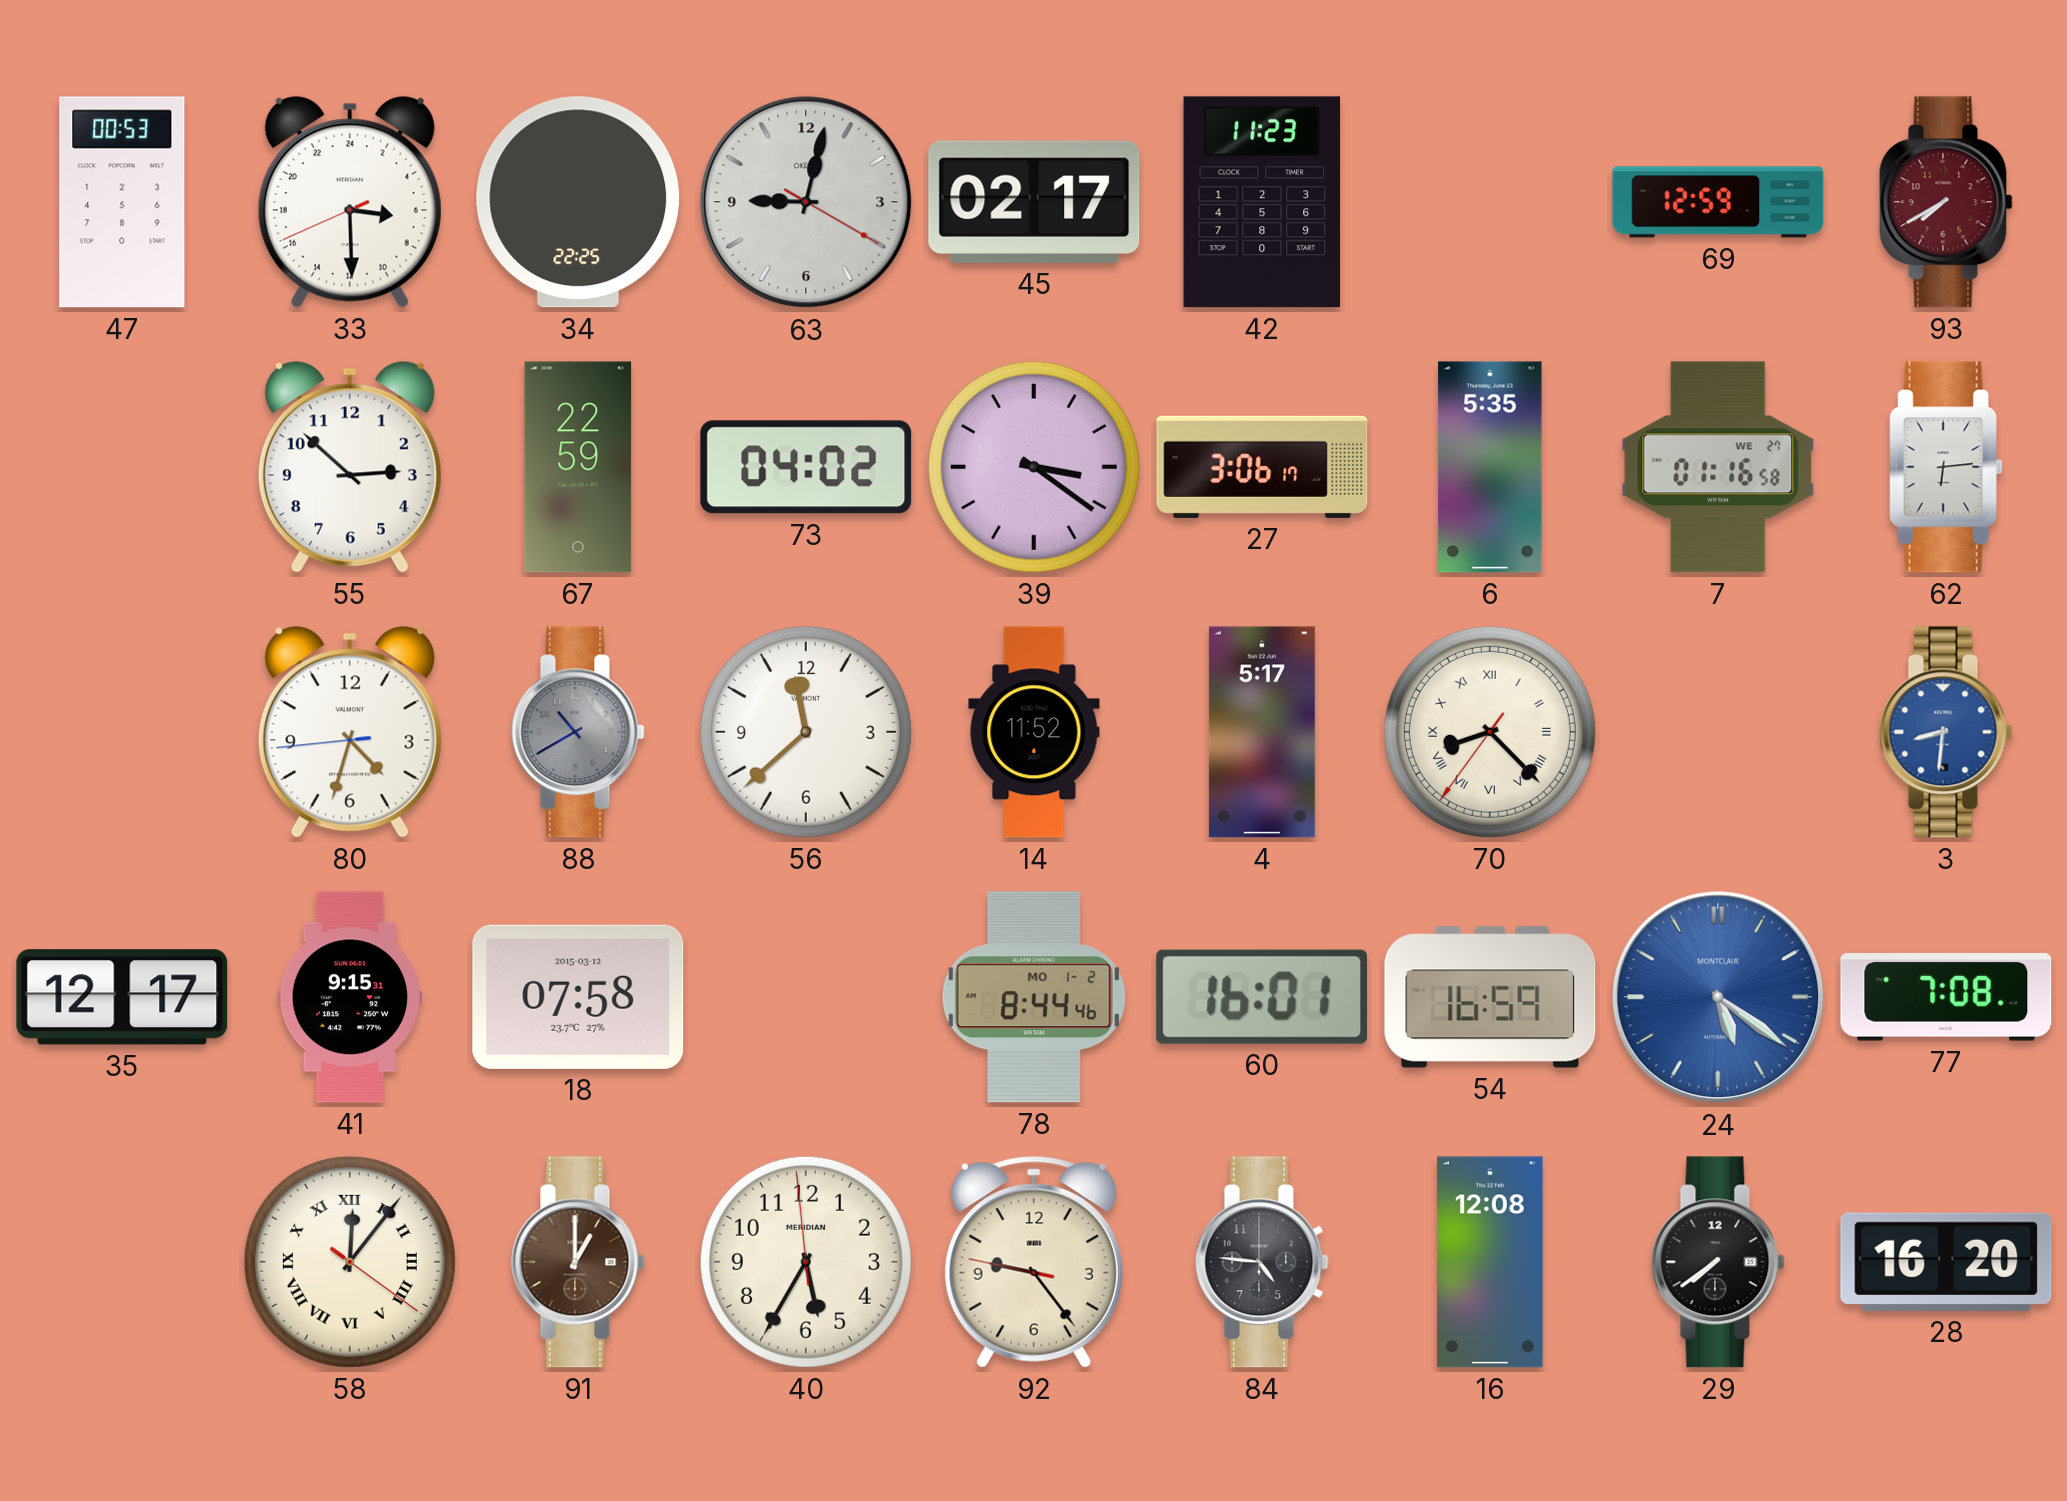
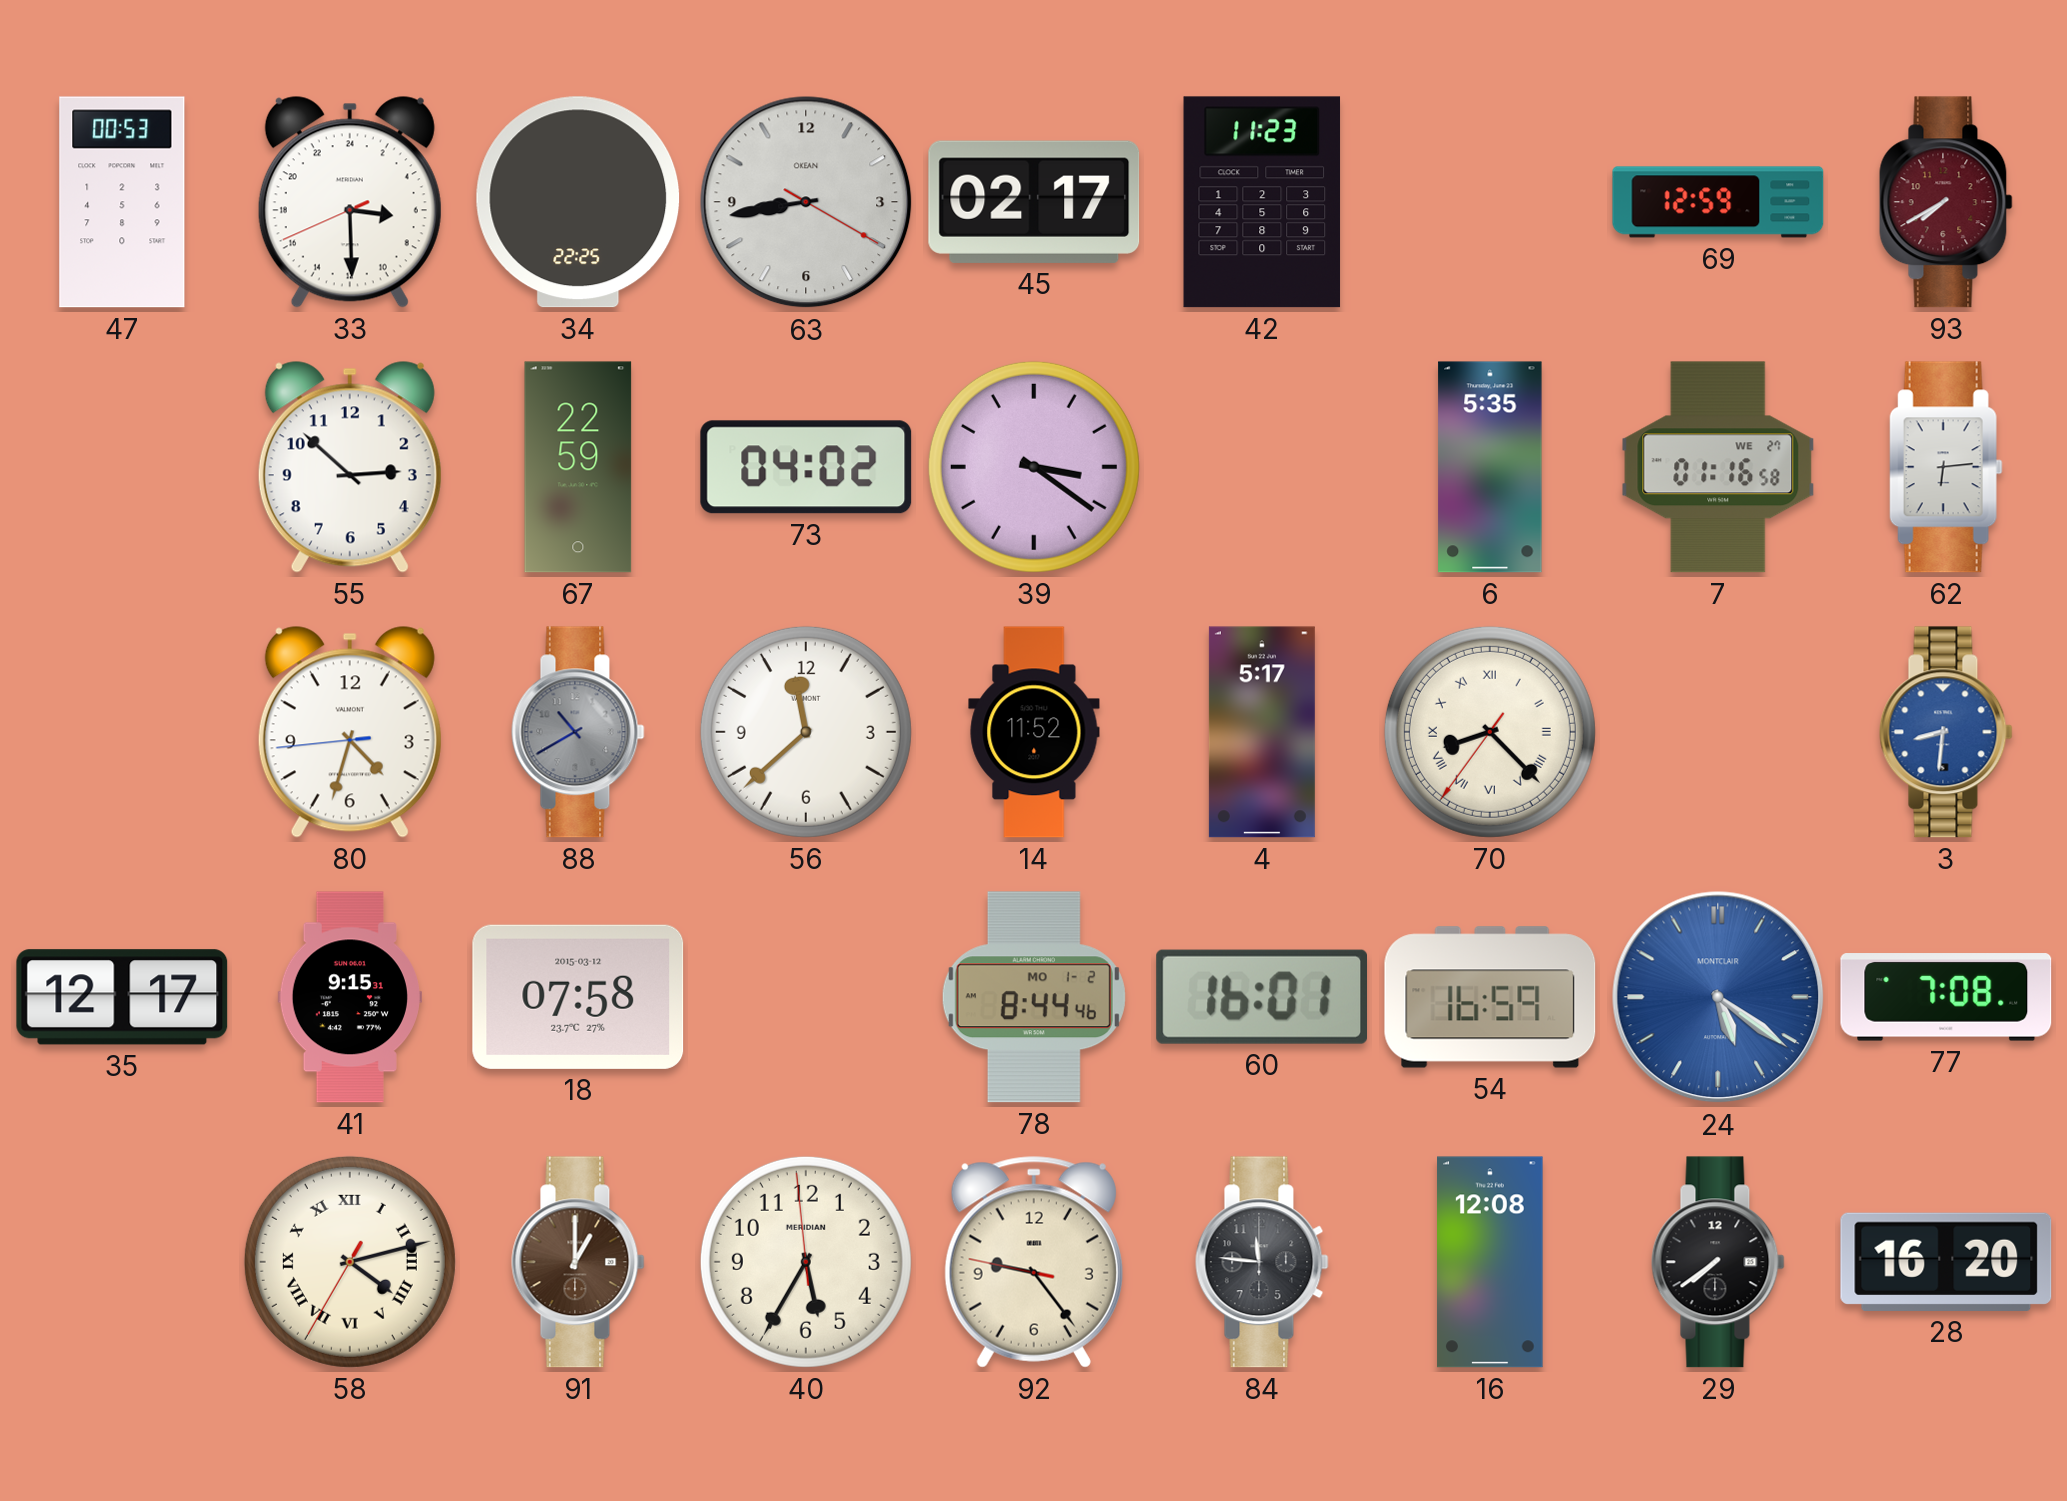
63: 9:02 -> 8:43 (806, 202)
27: 3:06 -> none (1262, 467)
58: 12:06 -> 4:12 (350, 1262)
84: 4:46 -> 11:46 (1262, 1262)
